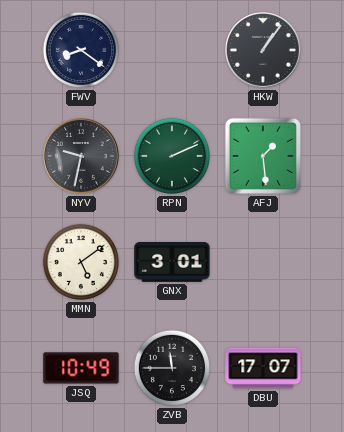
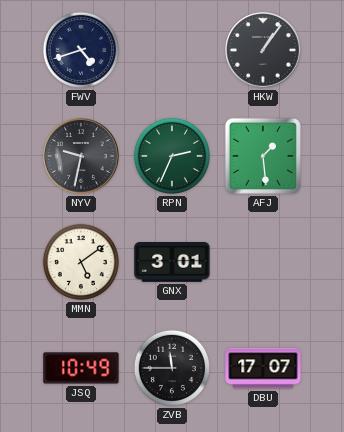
FWV: 8:21 -> 4:42 (81, 50)
RPN: 2:11 -> 2:34 (172, 156)
